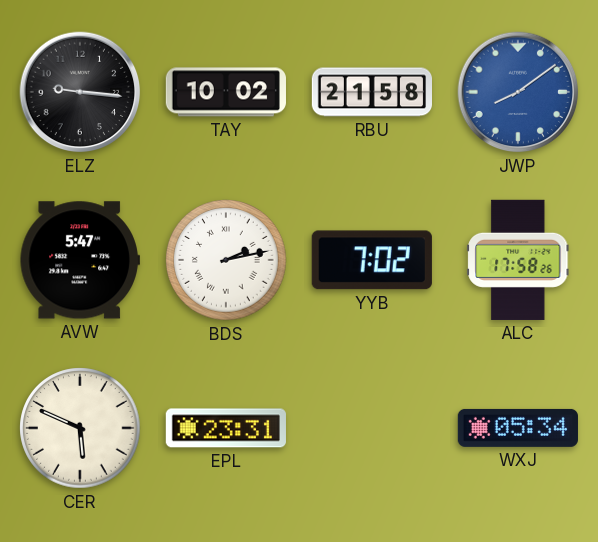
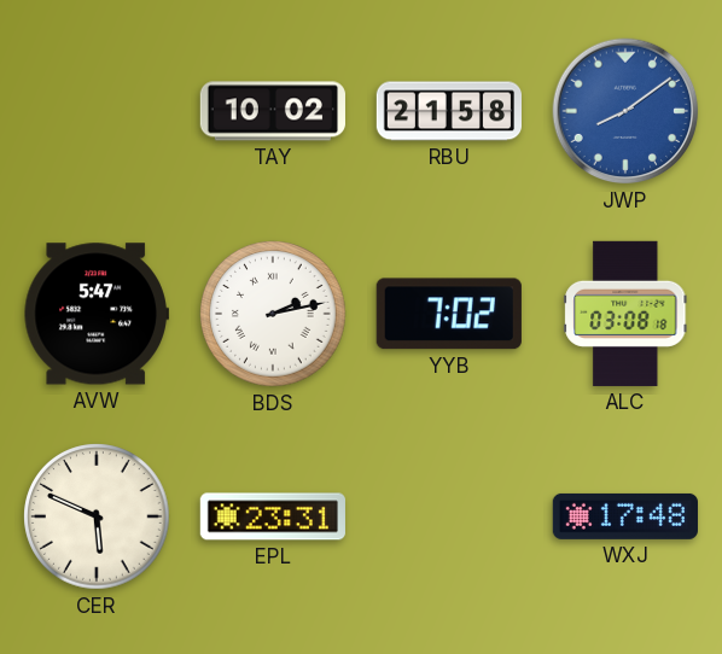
ELZ: 9:16 -> none (80, 92)
ALC: 17:58 -> 03:08 (625, 314)
WXJ: 05:34 -> 17:48 (625, 516)
